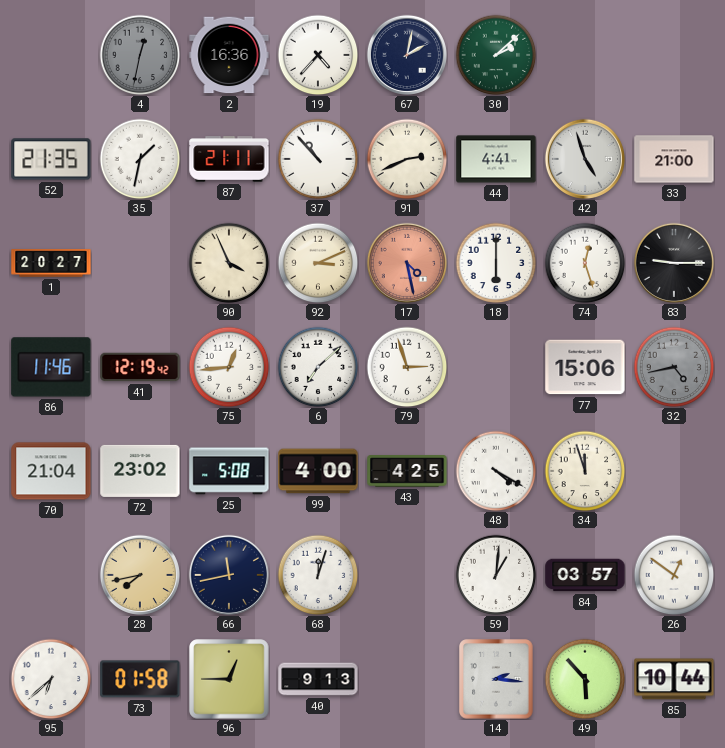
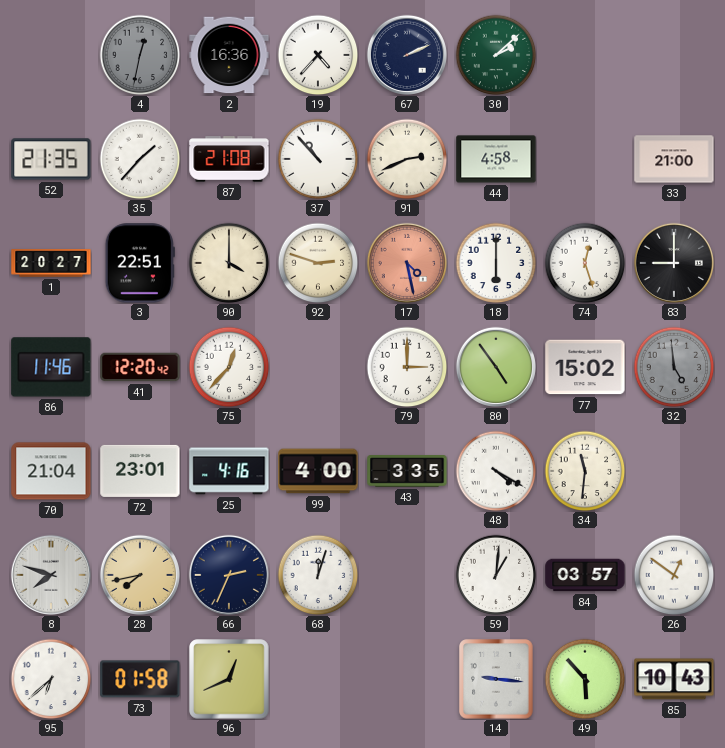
67: 2:02 -> 2:11 (407, 55)
35: 1:32 -> 1:37 (140, 159)
87: 21:11 -> 21:08 (229, 159)
44: 4:41 -> 4:58 (496, 159)
42: 4:57 -> none (585, 159)
3: none -> 22:51 (140, 263)
90: 3:56 -> 4:00 (229, 263)
92: 3:11 -> 2:48 (318, 263)
83: 9:15 -> 9:00 (674, 263)
41: 12:19 -> 12:20 (140, 367)
75: 12:44 -> 12:37 (229, 367)
6: 7:08 -> none (318, 367)
79: 2:57 -> 3:00 (407, 367)
80: none -> 4:54 (496, 367)
77: 15:06 -> 15:02 (585, 367)
32: 4:43 -> 4:59 (674, 367)
72: 23:02 -> 23:01 (140, 471)
25: 5:08 -> 4:16 (229, 471)
43: 4:25 -> 3:35 (407, 472)
34: 11:57 -> 11:31 (585, 471)
8: none -> 7:48 (51, 575)
66: 11:43 -> 2:34 (229, 575)
96: 12:45 -> 12:41 (229, 679)
40: 9:13 -> none (318, 679)
14: 2:16 -> 9:16 (496, 679)
85: 10:44 -> 10:43 (674, 679)
